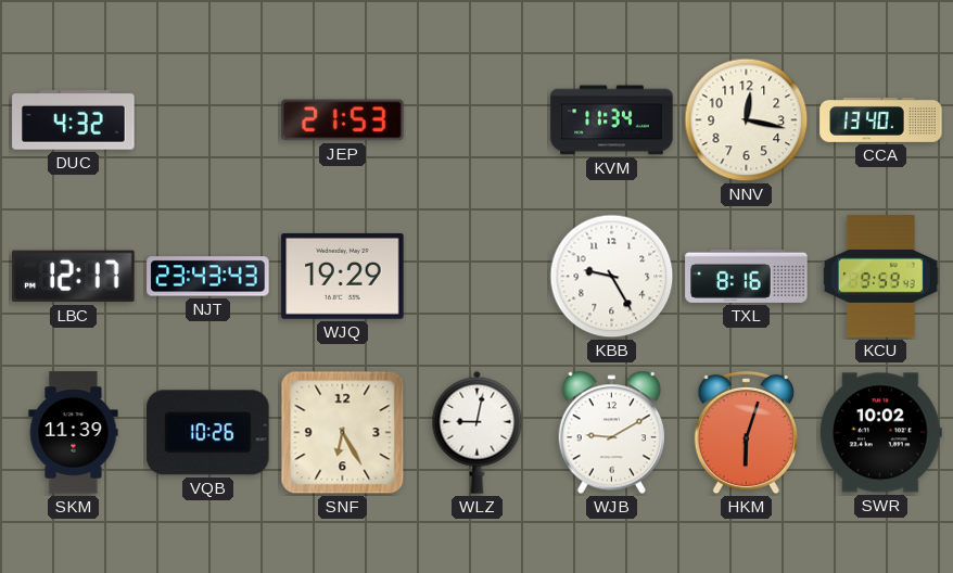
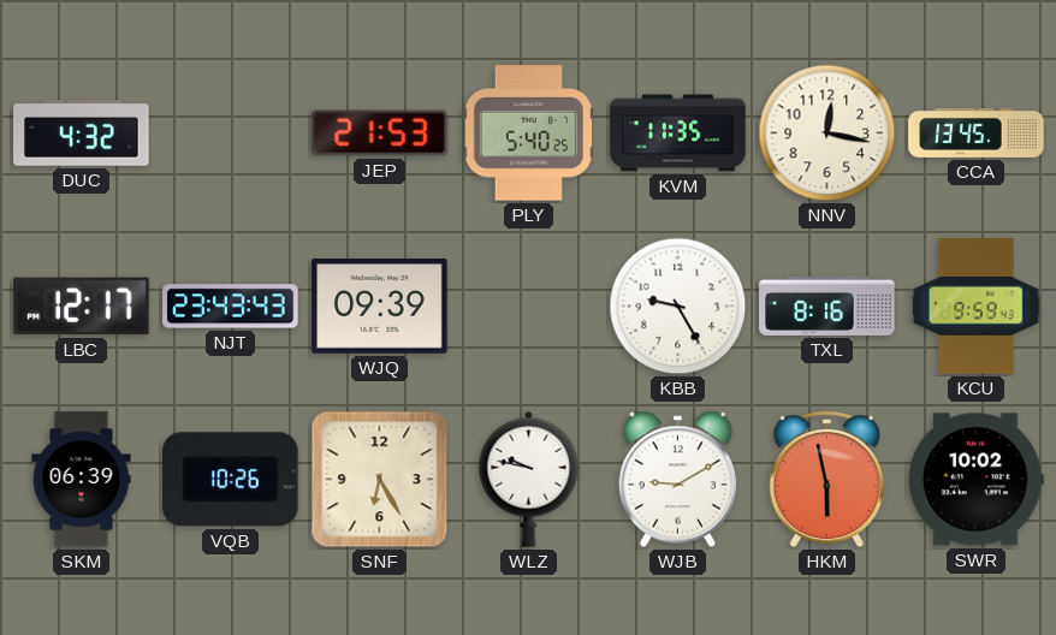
PLY: none -> 5:40 (528, 133)
KVM: 11:34 -> 11:35 (678, 133)
CCA: 13:40 -> 13:45 (977, 132)
WJQ: 19:29 -> 09:39 (380, 305)
SKM: 11:39 -> 06:39 (82, 480)
WLZ: 9:02 -> 9:47 (529, 479)
HKM: 6:03 -> 5:58 (826, 480)
